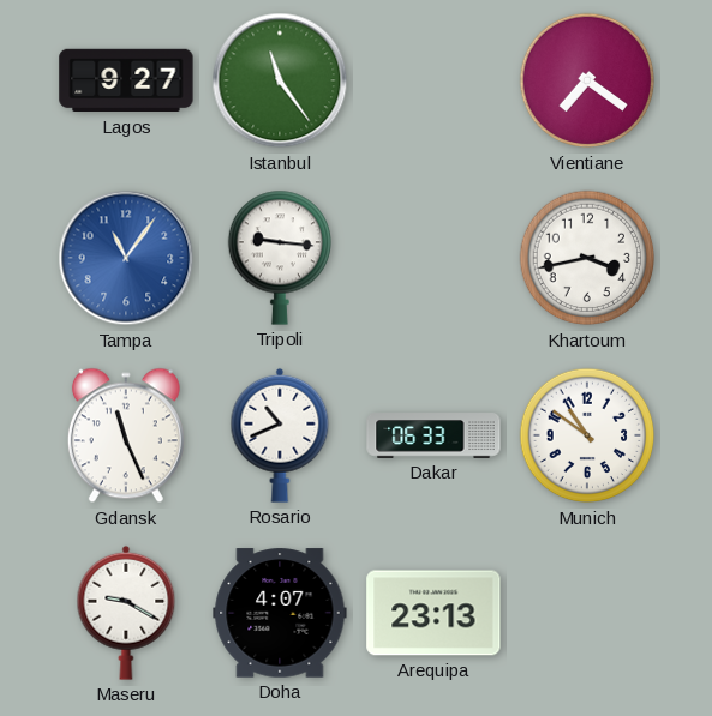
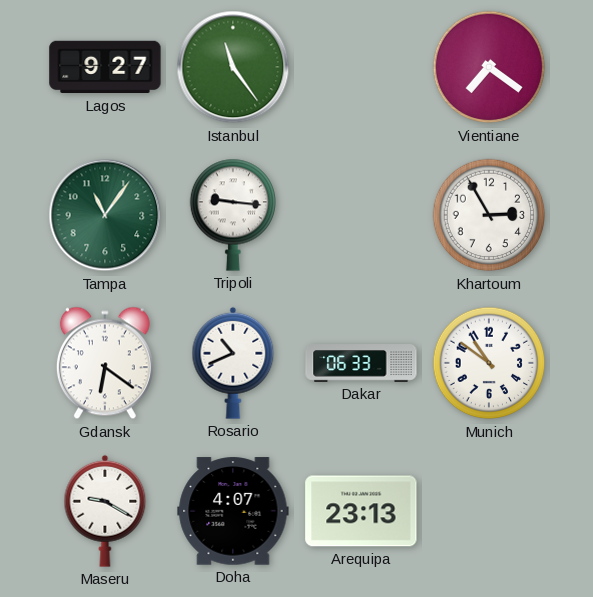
Tampa dial: blue -> green (105, 215)
Khartoum: 3:43 -> 2:55 (489, 215)
Gdansk: 11:26 -> 6:21 (105, 363)
